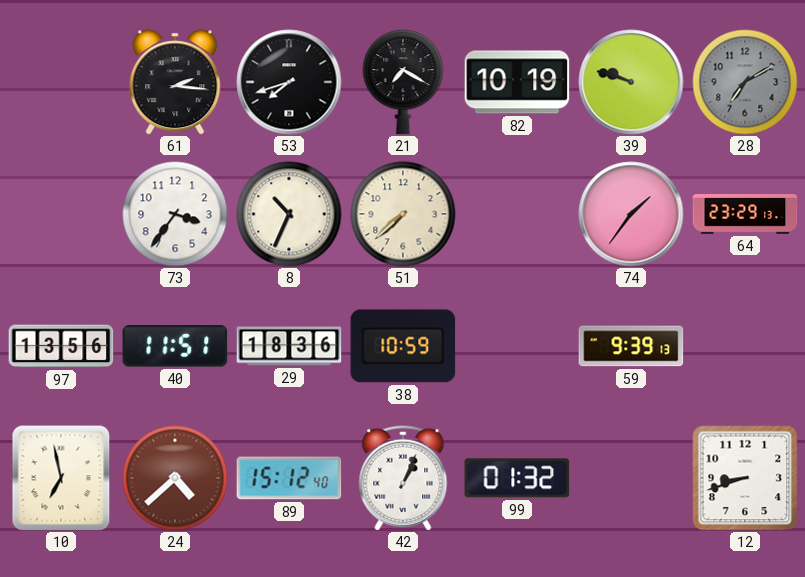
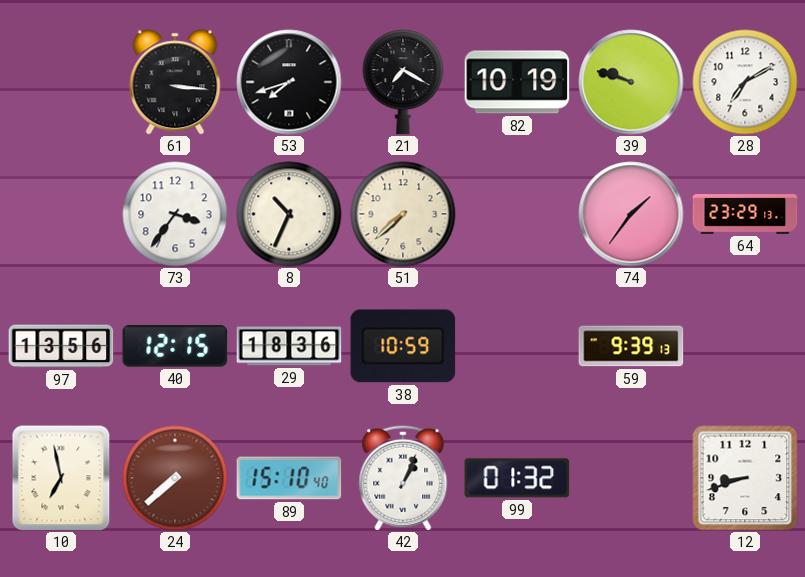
61: 2:16 -> 3:16 (175, 82)
28 dial: grey -> white (745, 82)
40: 11:51 -> 12:15 (175, 346)
24: 4:38 -> 7:38 (175, 478)
89: 15:12 -> 15:10 (289, 478)
